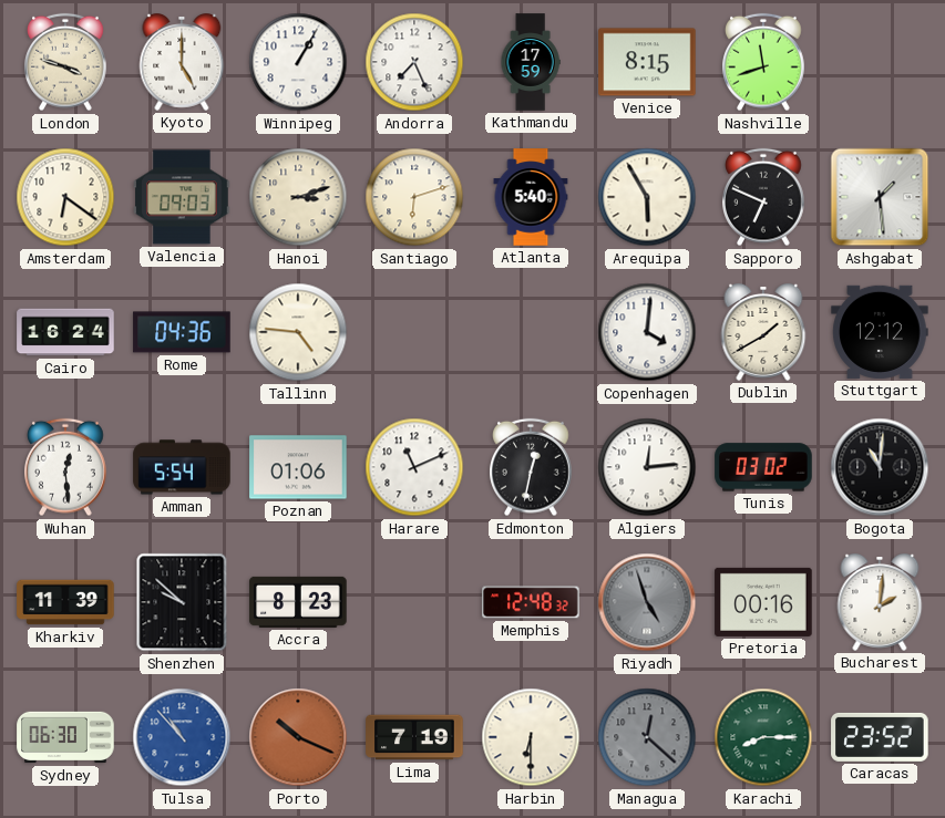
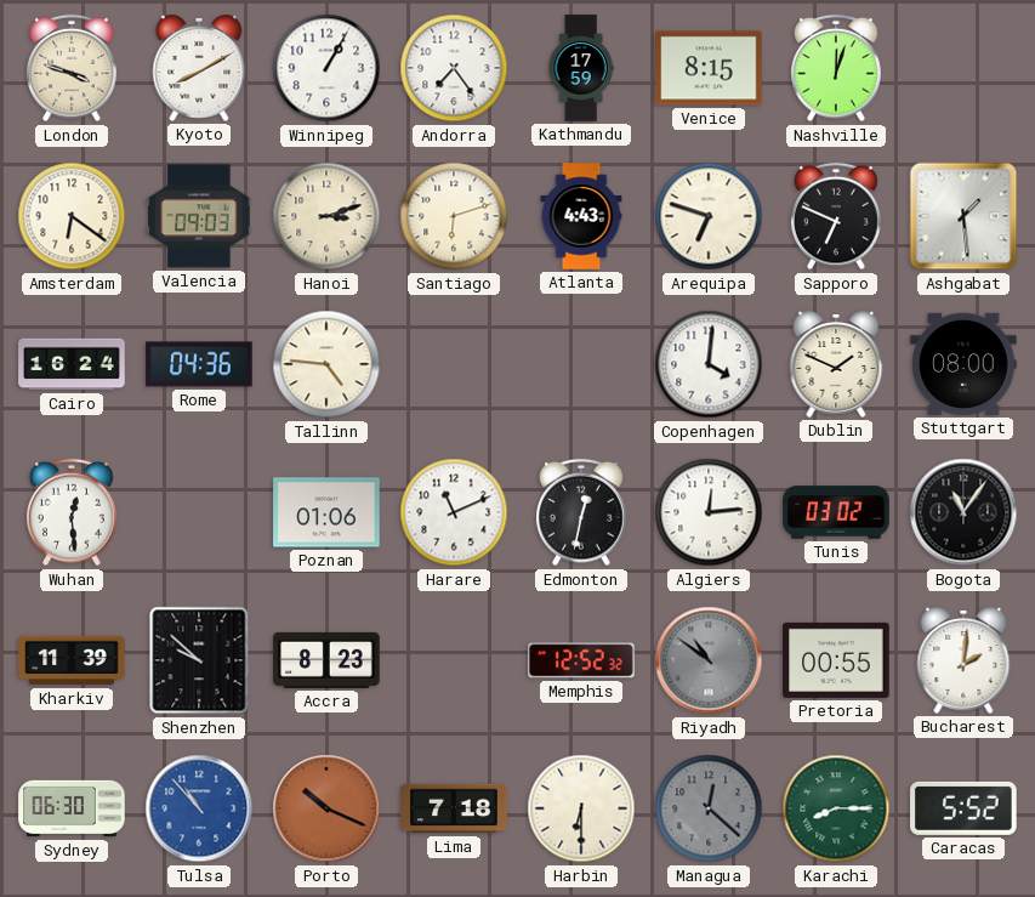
Kyoto: 5:00 -> 8:10 (199, 69)
Andorra: 7:26 -> 7:24 (454, 68)
Nashville: 11:42 -> 12:03 (837, 68)
Atlanta: 5:40 -> 4:43 (581, 216)
Arequipa: 5:55 -> 6:48 (709, 216)
Dublin: 1:40 -> 1:49 (836, 365)
Stuttgart: 12:12 -> 08:00 (963, 364)
Amman: 5:54 -> none (182, 467)
Bogota: 11:01 -> 11:06 (963, 512)
Memphis: 12:48 -> 12:52 (581, 660)
Riyadh: 4:57 -> 10:51 (709, 660)
Pretoria: 00:16 -> 00:55 (836, 660)
Lima: 7:19 -> 7:18 (454, 808)
Caracas: 23:52 -> 5:52 (963, 808)
